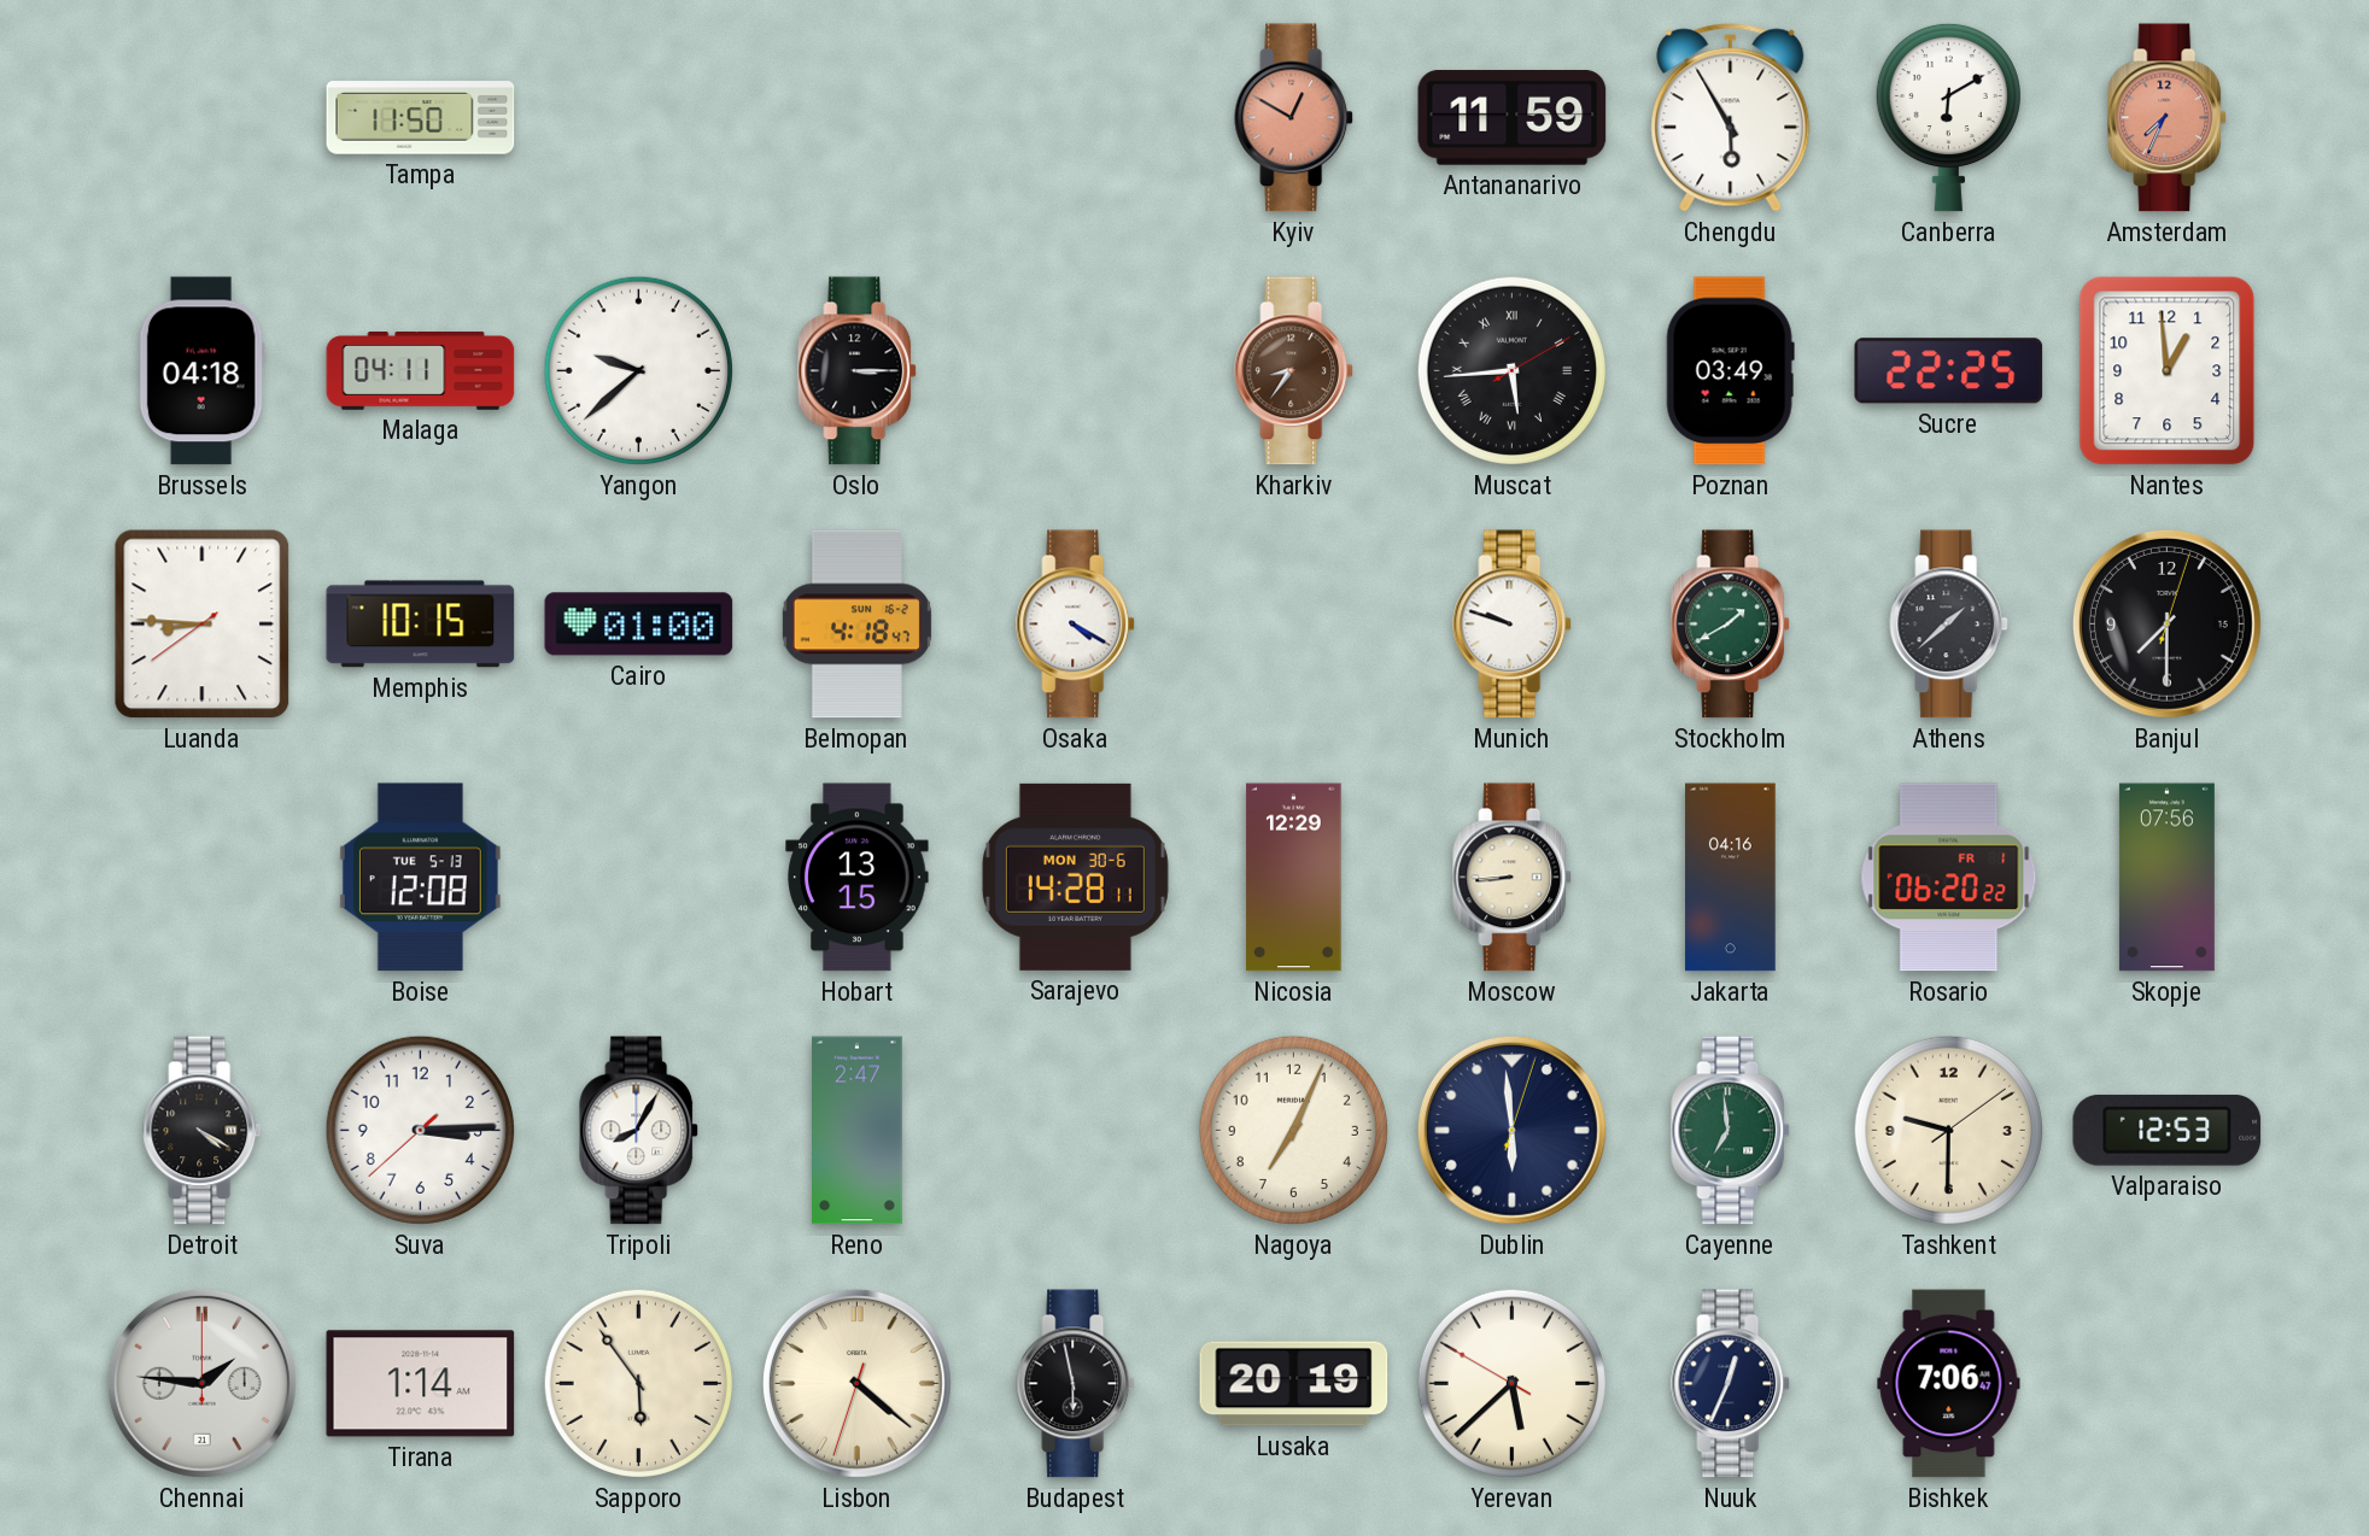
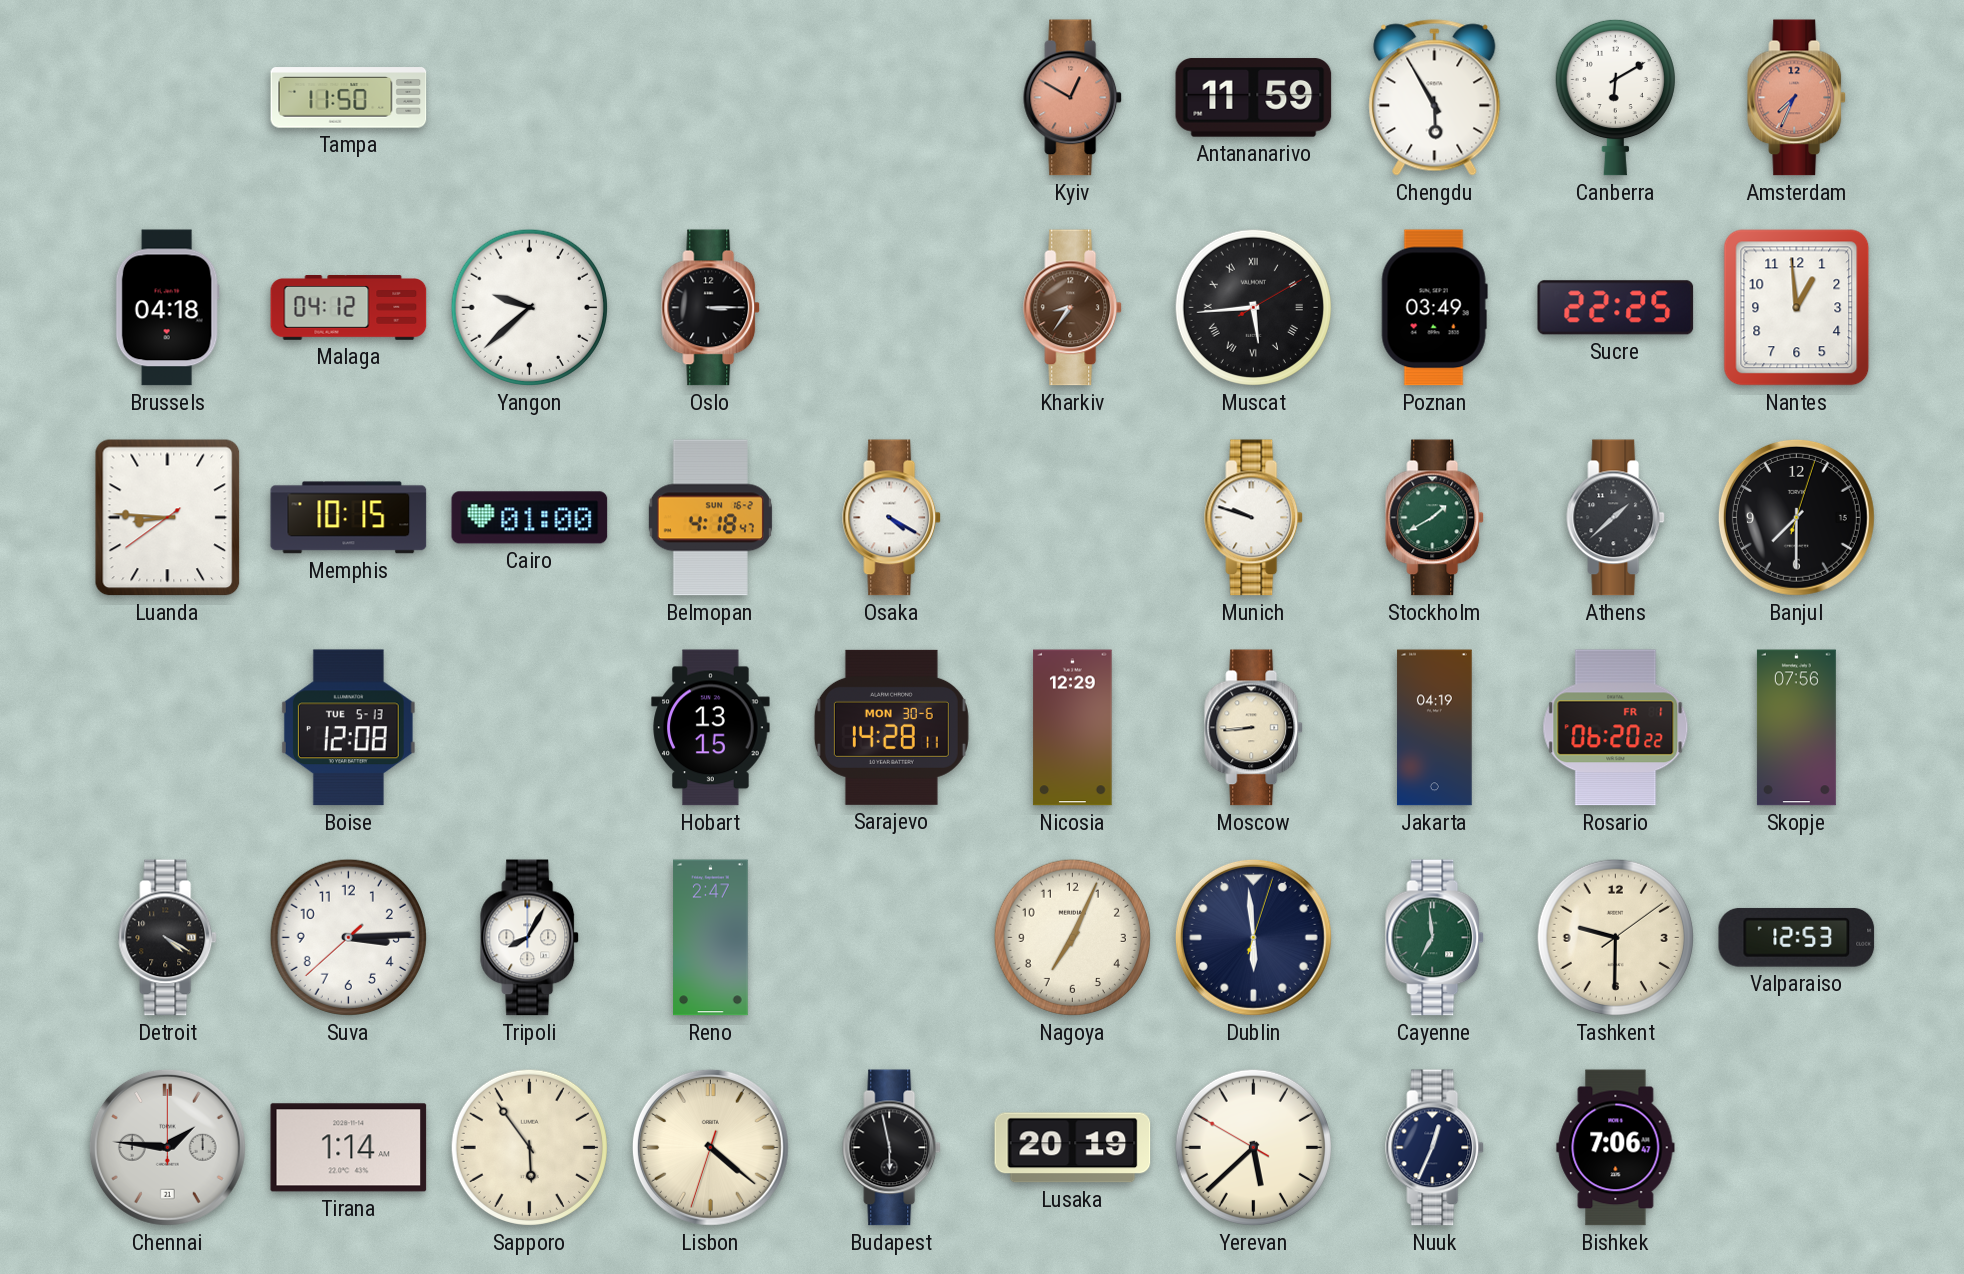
Malaga: 04:11 -> 04:12 (349, 308)
Jakarta: 04:16 -> 04:19 (1435, 728)
